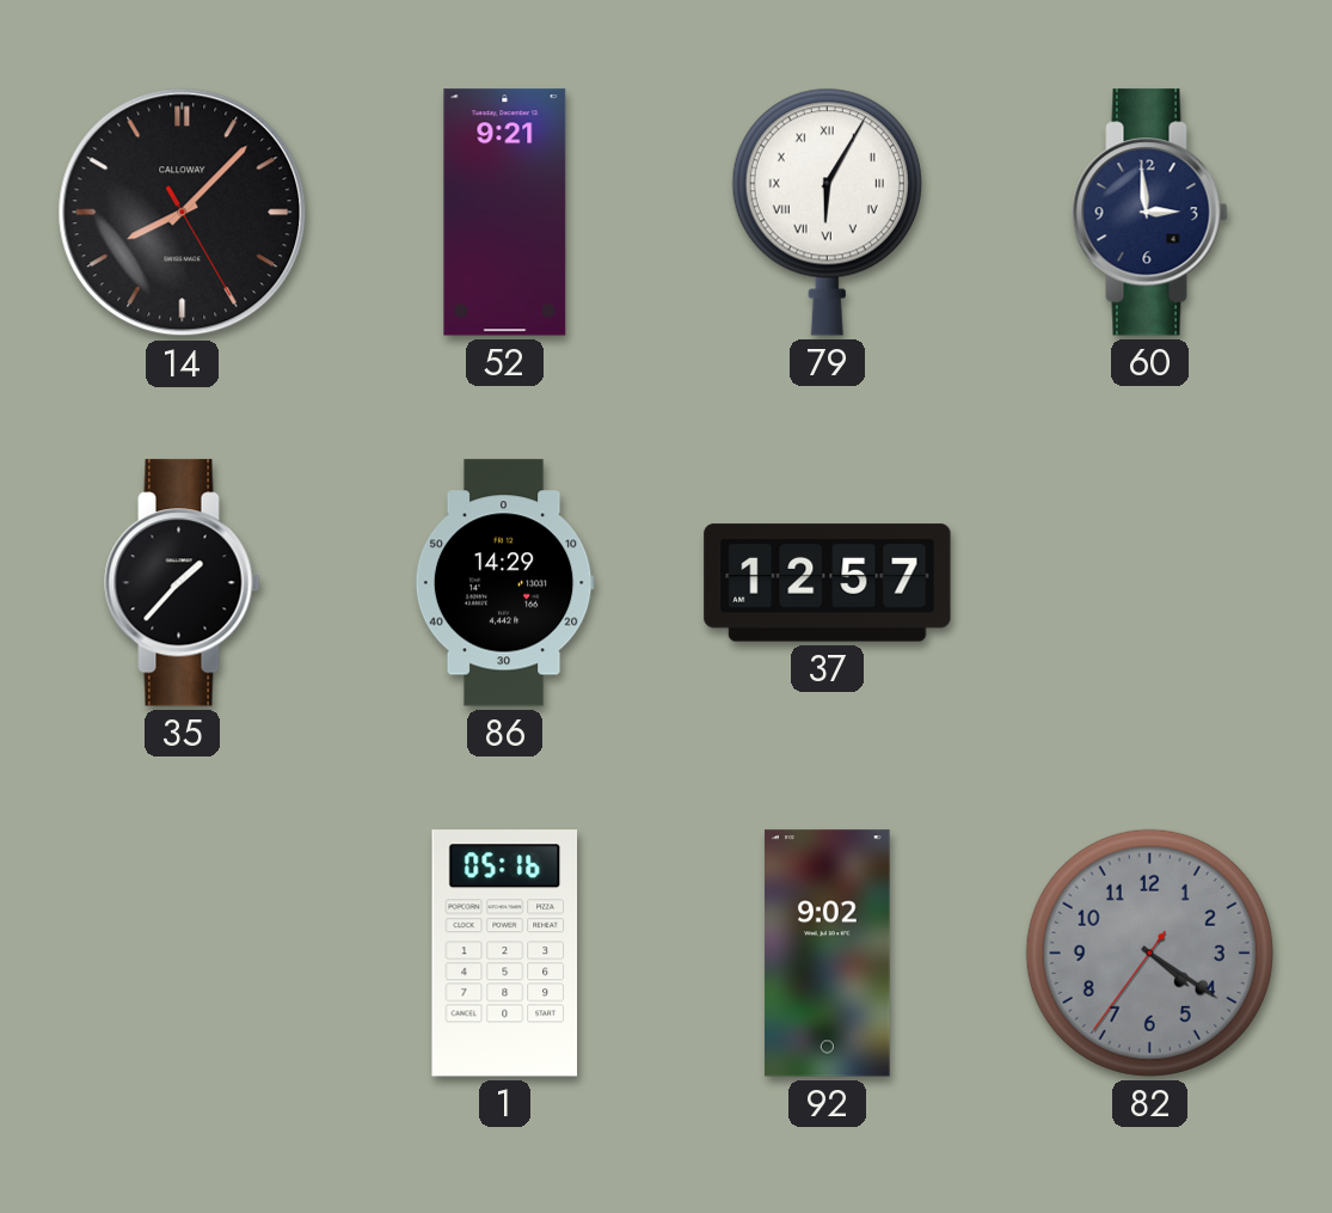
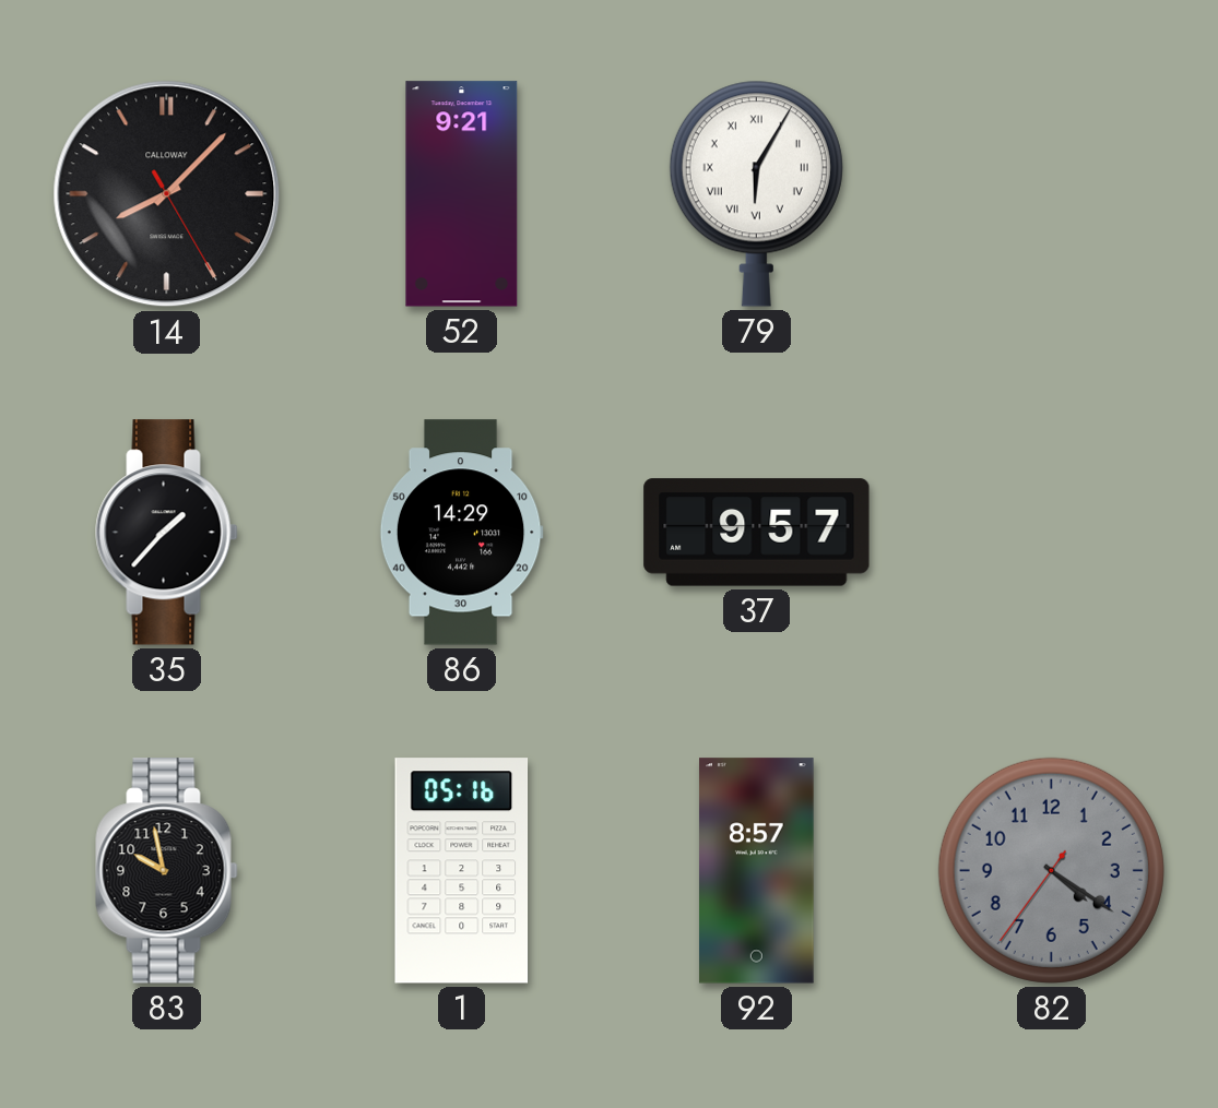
60: 2:59 -> none (1150, 213)
37: 12:57 -> 9:57 (757, 533)
83: none -> 9:58 (167, 871)
92: 9:02 -> 8:57 (757, 871)
